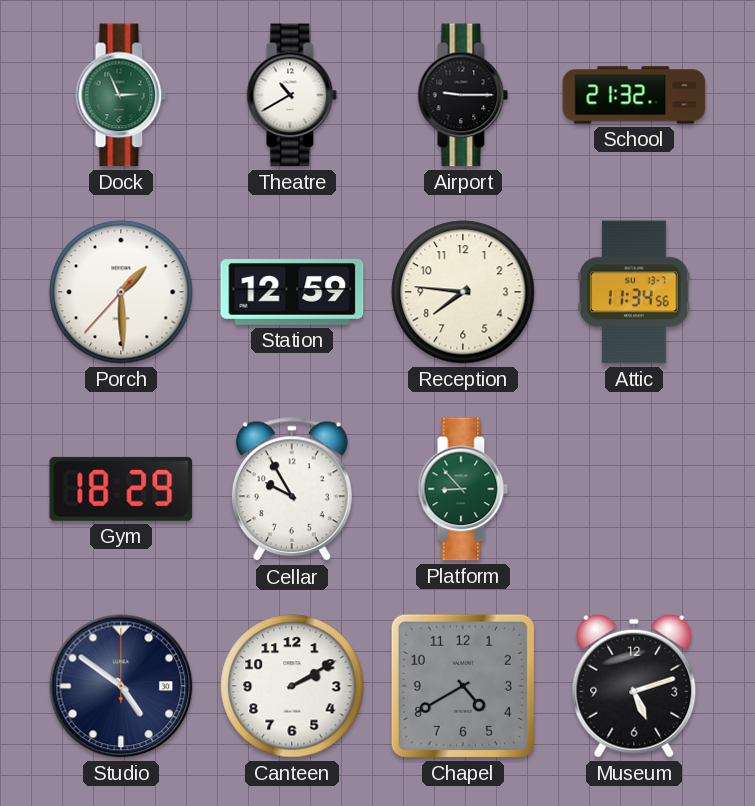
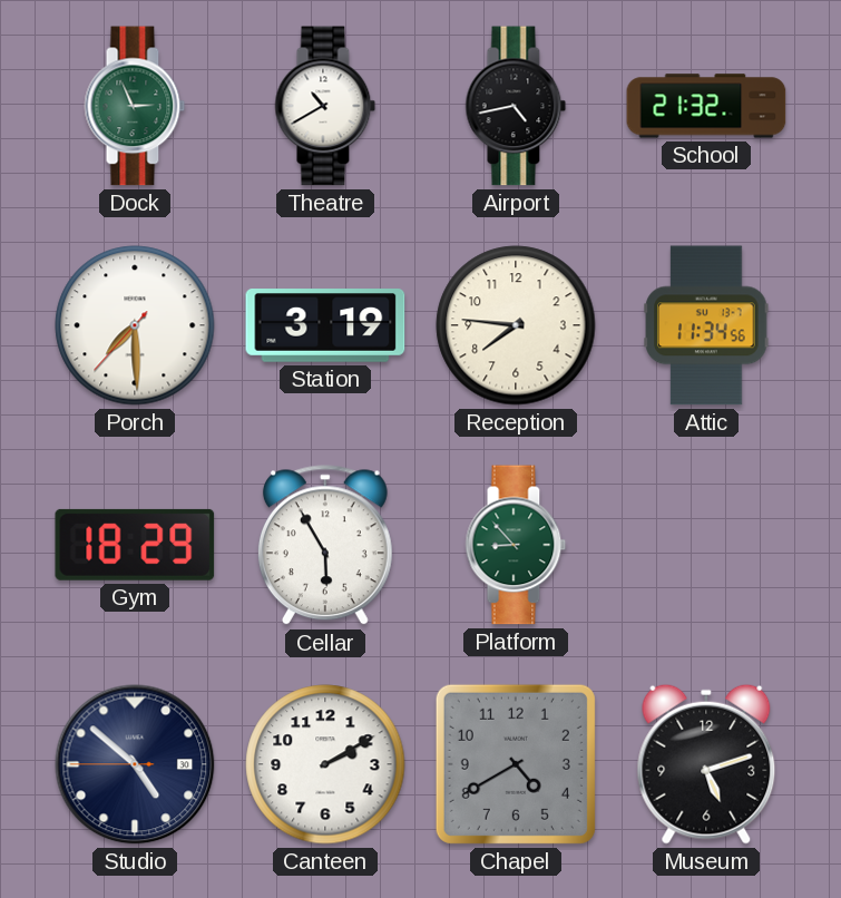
Airport: 9:15 -> 4:43 (516, 106)
Porch: 1:29 -> 7:29 (135, 325)
Station: 12:59 -> 3:19 (325, 325)
Cellar: 9:55 -> 5:55 (325, 546)
Studio: 4:51:00 -> 4:51:45 (135, 764)
